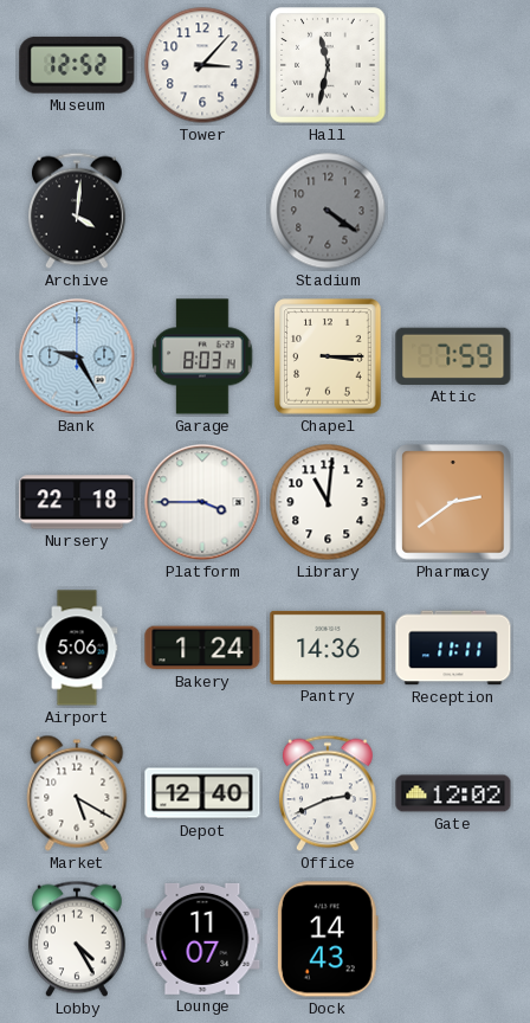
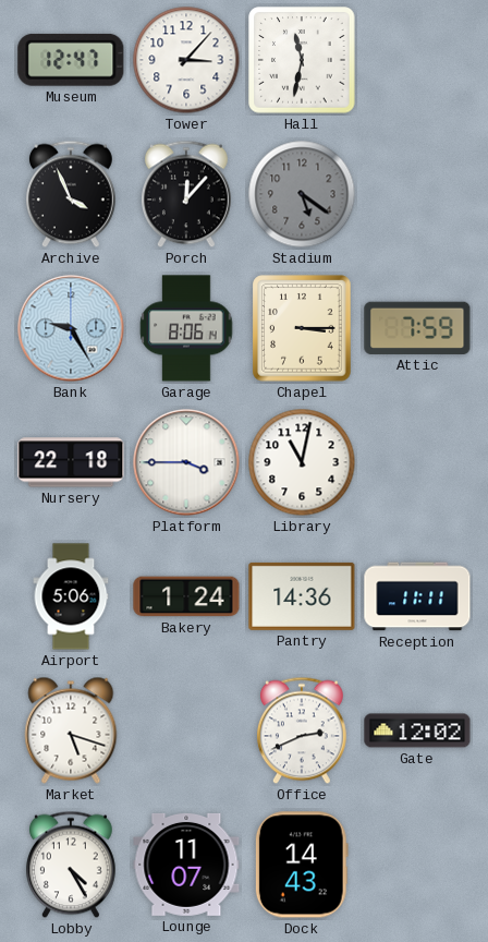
Museum: 12:52 -> 12:47 (71, 60)
Archive: 4:01 -> 3:56 (71, 194)
Porch: none -> 12:07 (186, 194)
Stadium: 4:21 -> 5:21 (302, 194)
Garage: 8:03 -> 8:06 (186, 328)
Library: 11:01 -> 11:02 (302, 462)
Pharmacy: 2:39 -> none (453, 502)
Market: 5:20 -> 5:18 (71, 730)
Depot: 12:40 -> none (202, 793)
